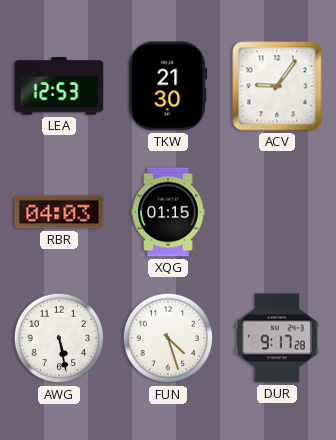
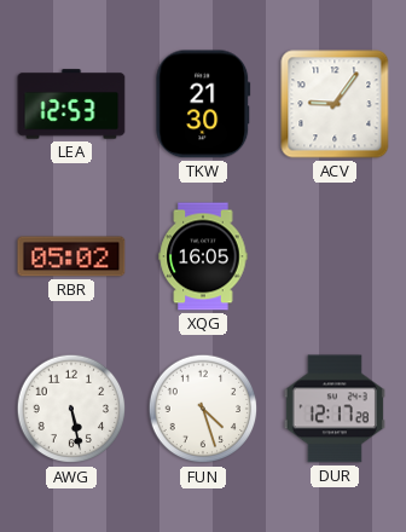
RBR: 04:03 -> 05:02 (71, 256)
XQG: 01:15 -> 16:05 (203, 256)
DUR: 9:17 -> 12:17 (335, 409)
